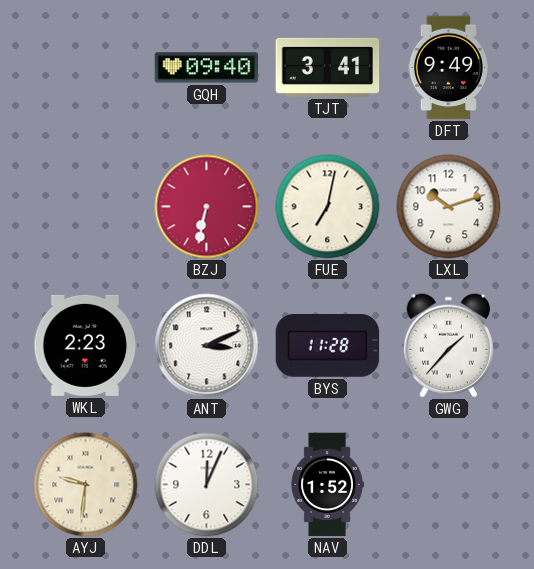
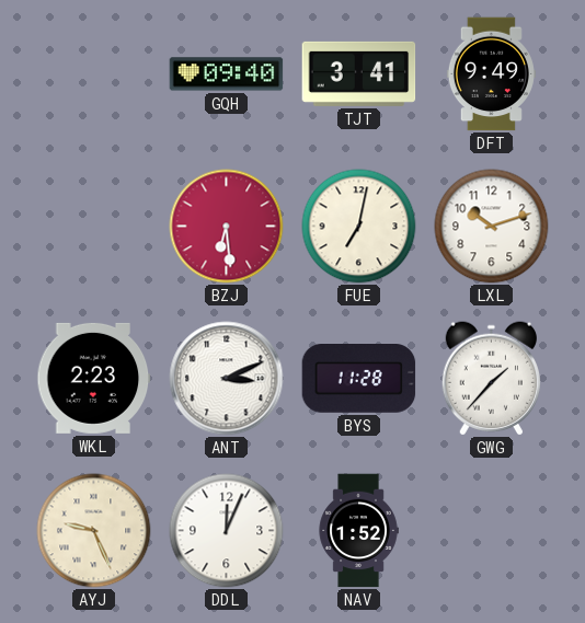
BZJ: 6:32 -> 6:29 (227, 227)
AYJ: 9:31 -> 9:26 (94, 531)
